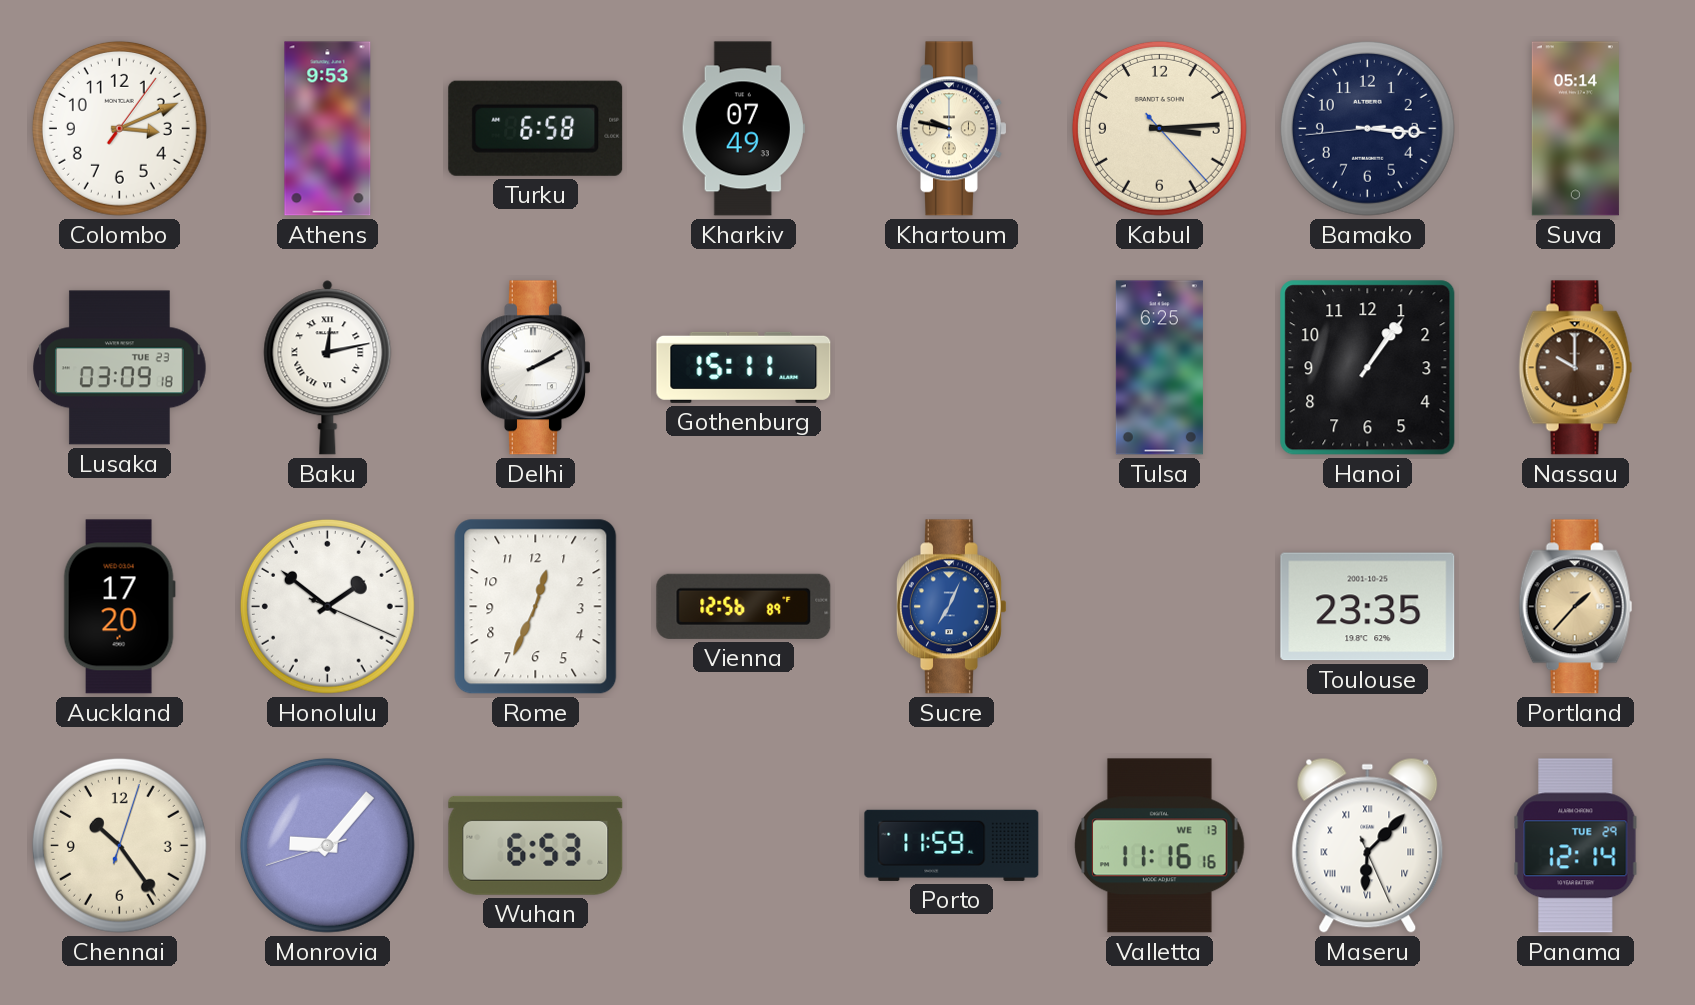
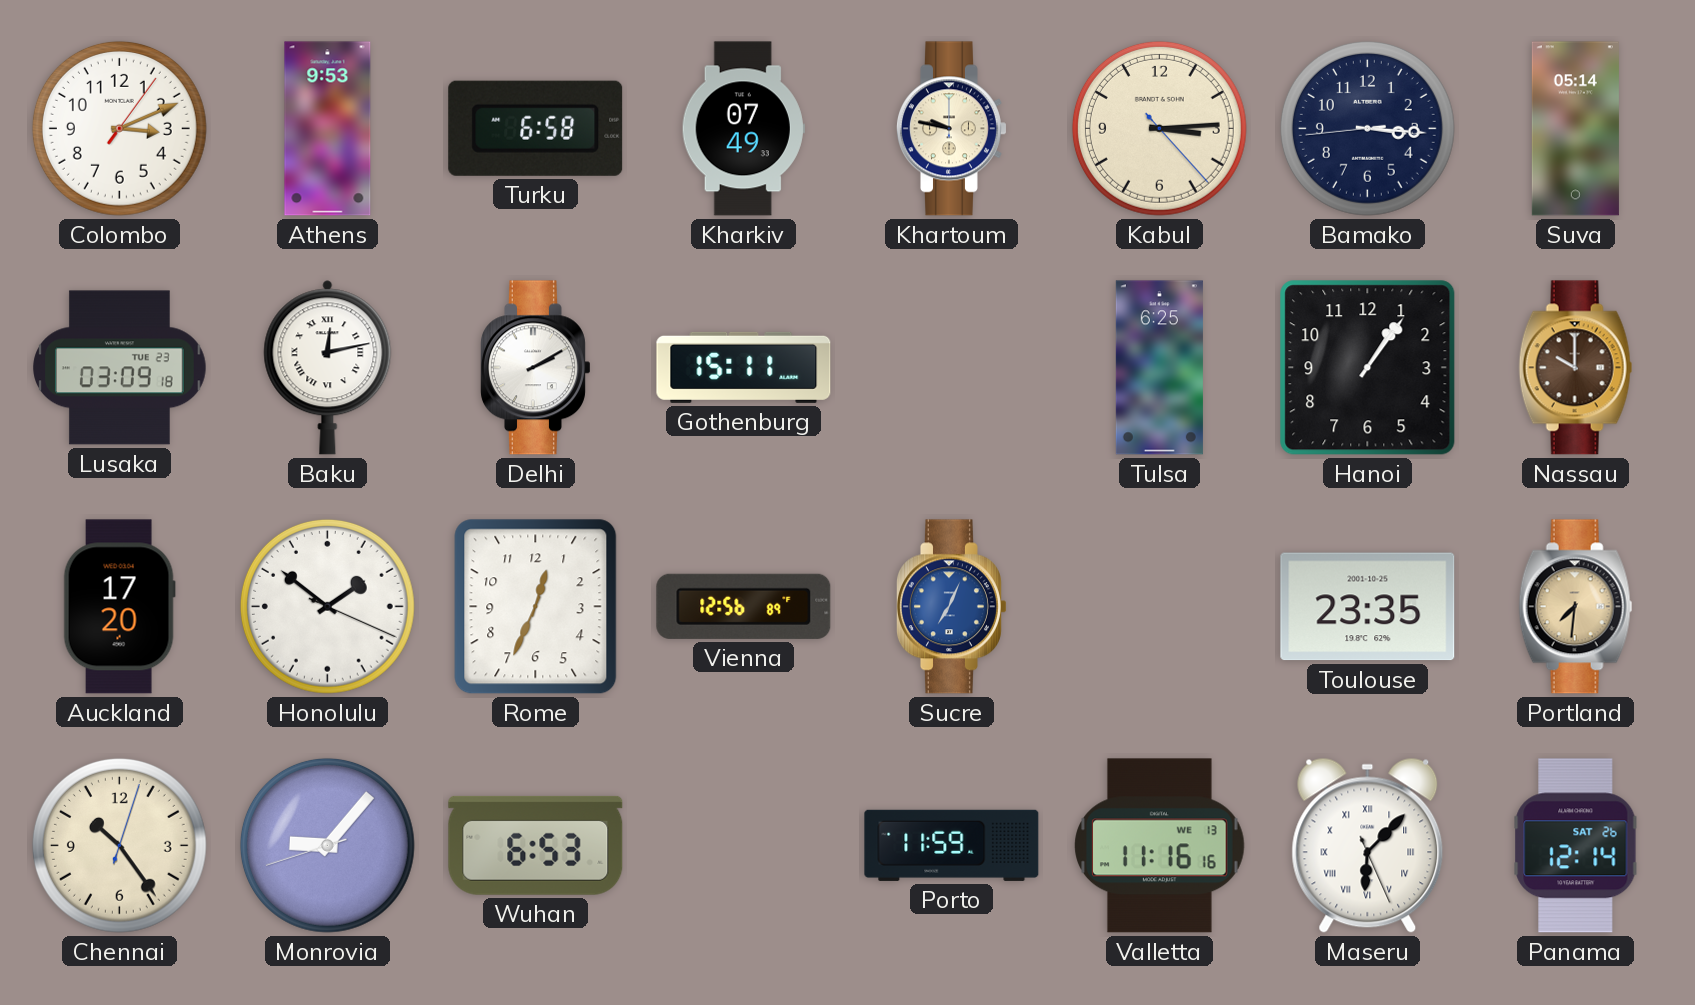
Portland: 1:37 -> 7:31 (1576, 607)
Panama date: TUE 29 -> SAT 26 (1576, 846)
